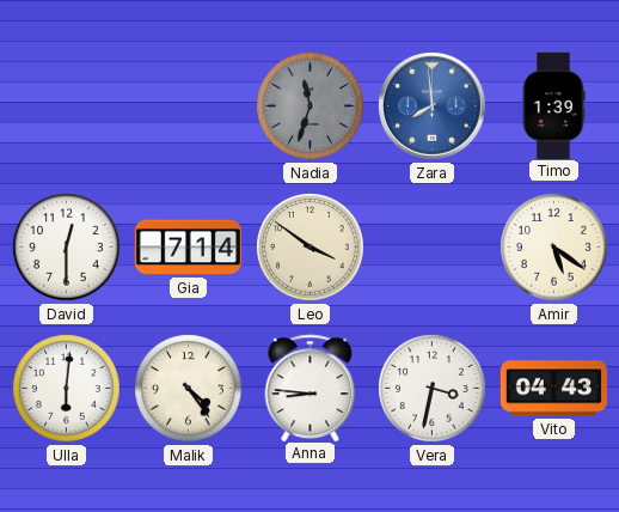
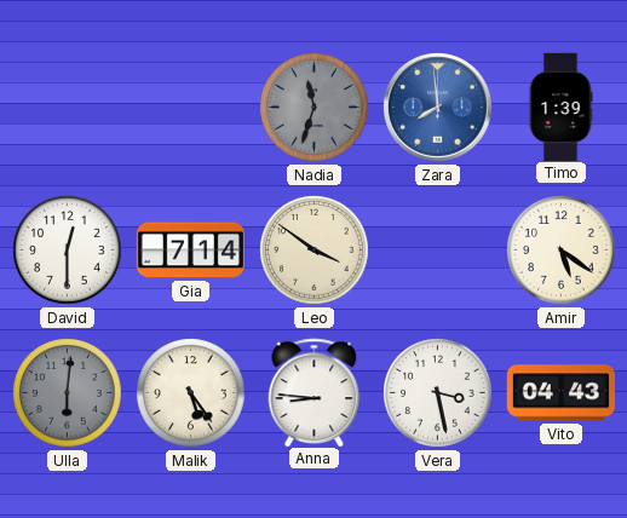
Ulla dial: white -> grey (68, 393)
Malik: 4:24 -> 5:24 (191, 393)
Vera: 3:32 -> 3:28 (438, 393)
